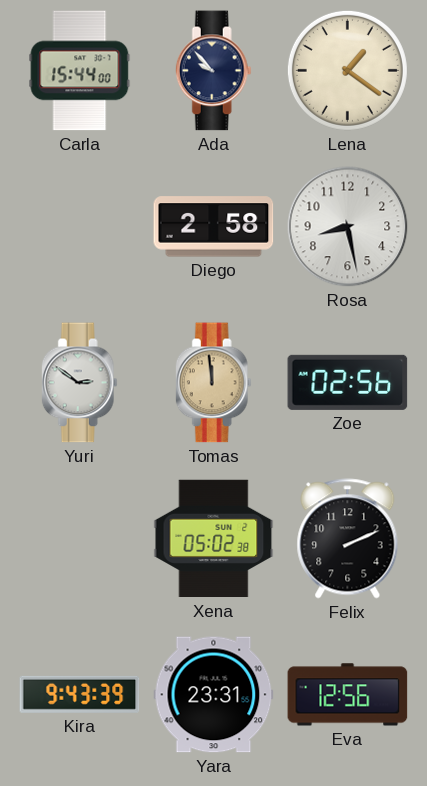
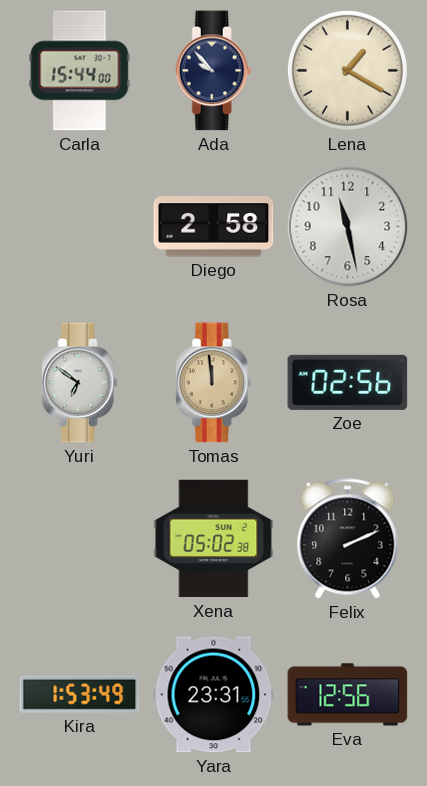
Lena: 1:21 -> 1:20 (347, 70)
Rosa: 8:28 -> 11:28 (348, 227)
Yuri: 2:51 -> 6:51 (79, 383)
Kira: 9:43 -> 1:53 (80, 694)
